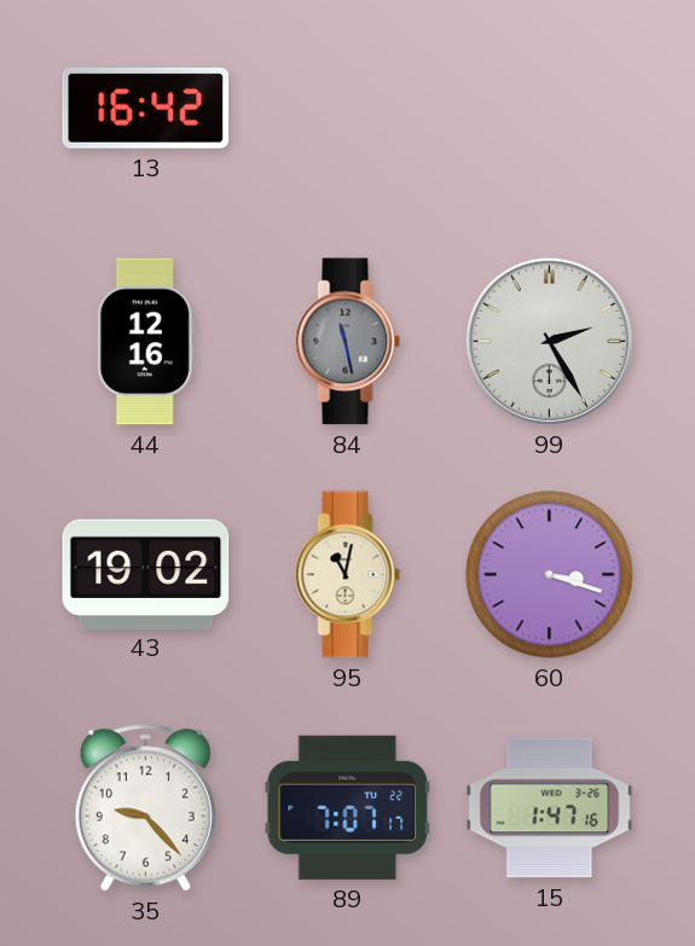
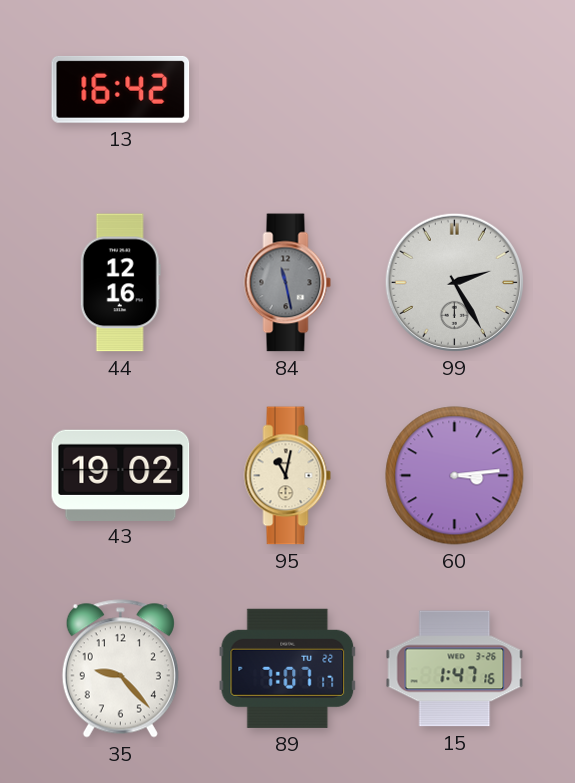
60: 3:18 -> 3:14 (455, 476)
